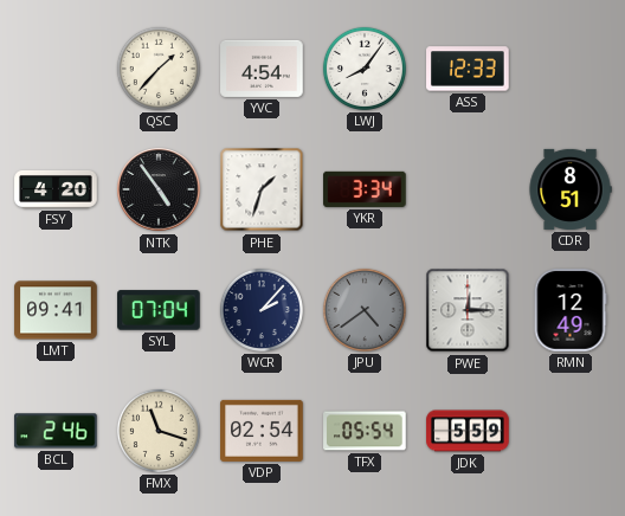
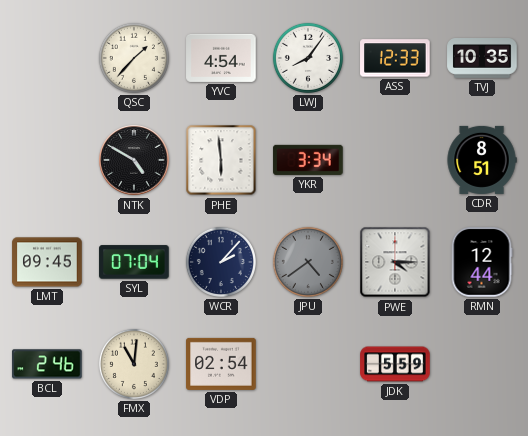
TVJ: none -> 10:35 (482, 59)
FSY: 4:20 -> none (56, 189)
NTK: 4:54 -> 4:50 (134, 160)
PHE: 1:33 -> 5:59 (221, 160)
LMT: 09:41 -> 09:45 (47, 262)
PWE: 12:15 -> 4:15 (395, 262)
RMN: 12:49 -> 12:44 (482, 262)
FMX: 11:18 -> 11:01 (134, 364)
TFX: 05:54 -> none (365, 431)
